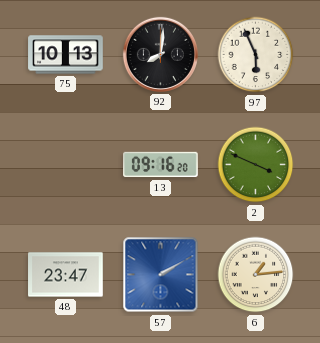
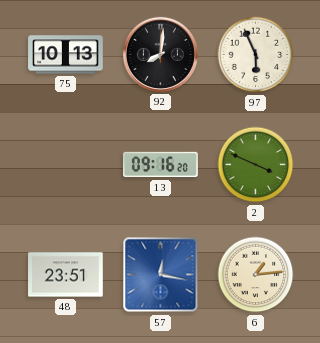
48: 23:47 -> 23:51 (66, 275)
57: 2:10 -> 12:17 (161, 275)
